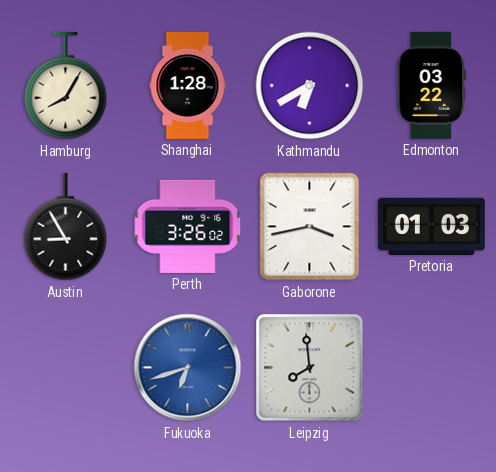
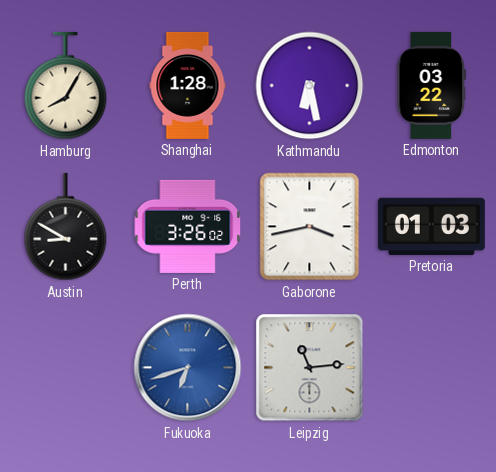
Kathmandu: 6:40 -> 6:28 (310, 86)
Austin: 8:55 -> 8:50 (66, 227)
Leipzig: 7:59 -> 11:14 (310, 368)
